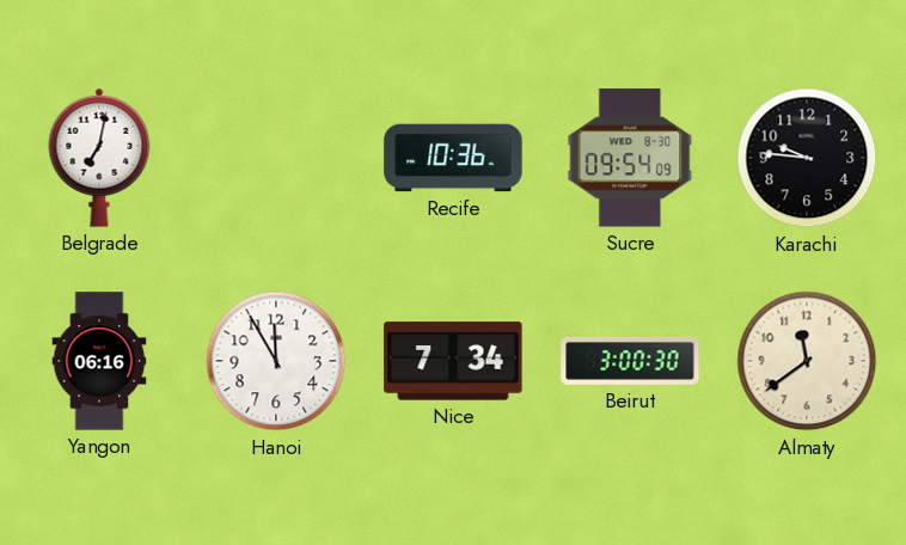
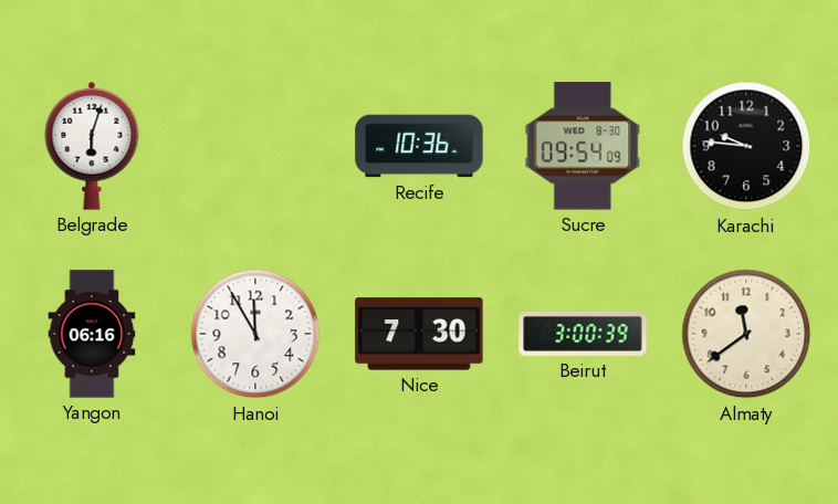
Belgrade: 7:02 -> 6:03 (92, 146)
Nice: 7:34 -> 7:30 (419, 334)
Beirut: 3:00:30 -> 3:00:39 (583, 335)
